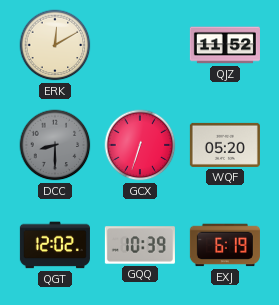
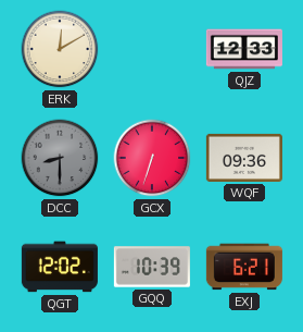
QJZ: 11:52 -> 12:33 (244, 49)
WQF: 05:20 -> 09:36 (244, 158)
EXJ: 6:19 -> 6:21 (244, 267)
